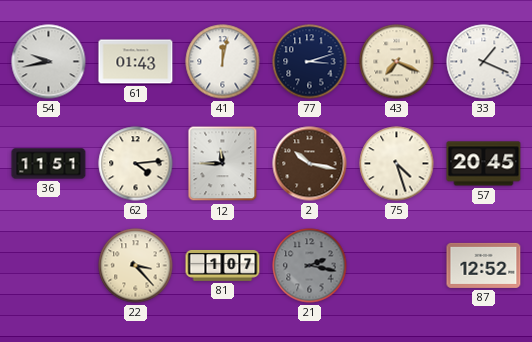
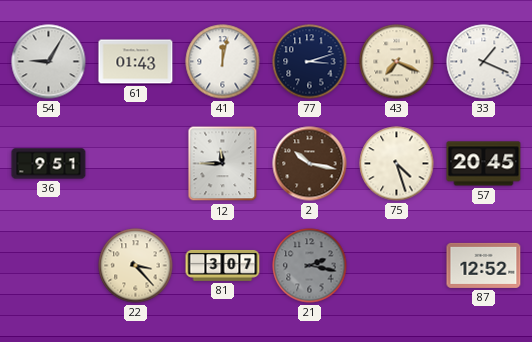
54: 9:43 -> 9:05 (49, 62)
36: 11:51 -> 9:51 (49, 164)
62: 4:14 -> none (136, 164)
81: 1:07 -> 3:07 (223, 265)
